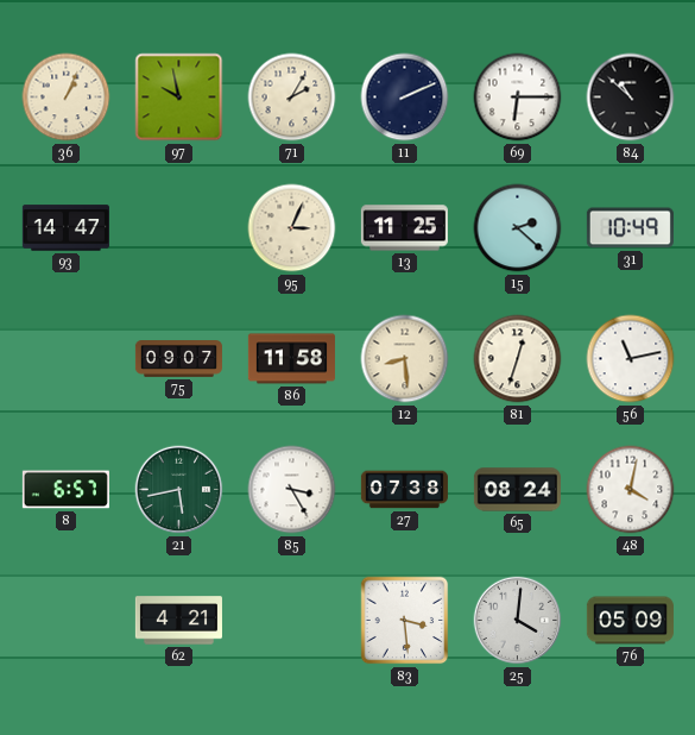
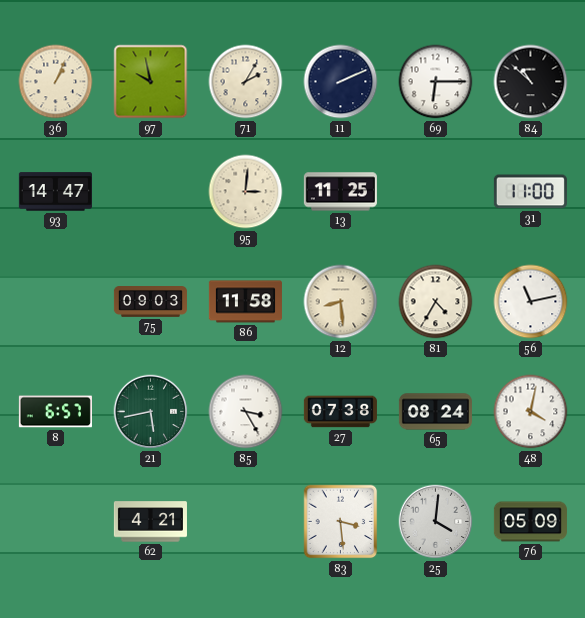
95: 3:04 -> 3:01 (246, 192)
15: 2:22 -> none (518, 228)
31: 10:49 -> 11:00 (530, 192)
75: 09:07 -> 09:03 (150, 302)
81: 12:33 -> 4:35 (436, 302)
